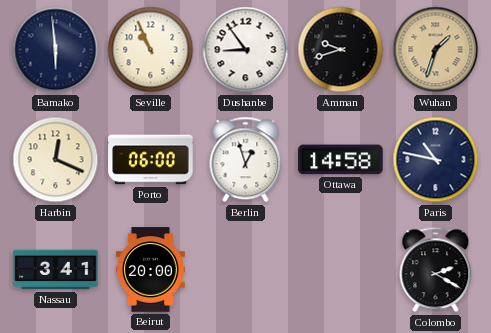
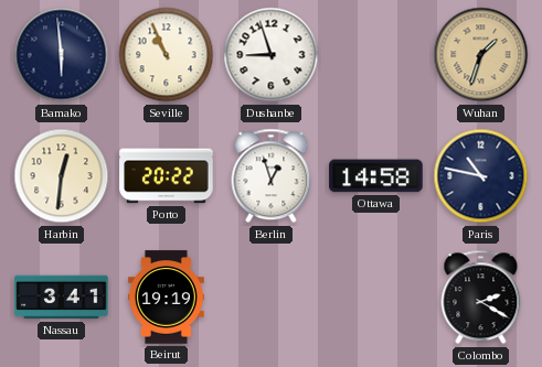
Dushanbe: 8:54 -> 8:57 (272, 55)
Amman: 9:42 -> none (341, 50)
Harbin: 12:19 -> 12:31 (62, 176)
Porto: 06:00 -> 20:22 (167, 176)
Beirut: 20:00 -> 19:19 (166, 298)
